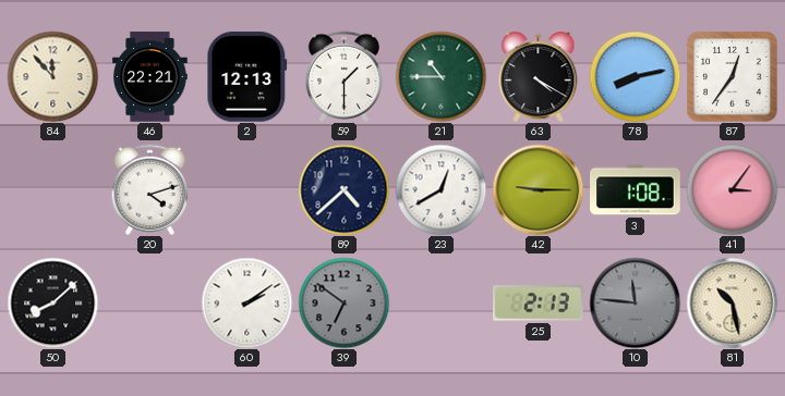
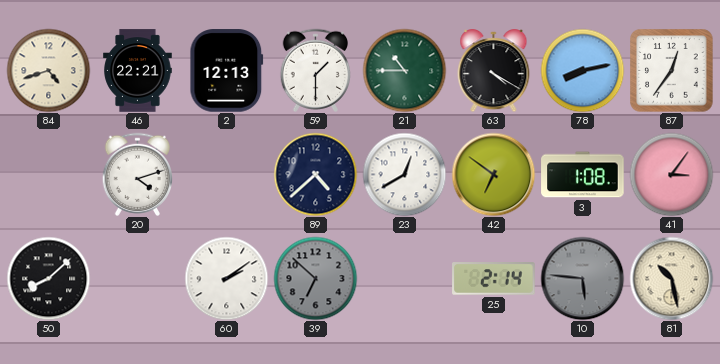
84: 11:53 -> 4:42 (48, 70)
42: 9:15 -> 6:51 (493, 174)
39: 6:51 -> 6:52 (315, 278)
25: 2:13 -> 2:14 (494, 279)
10: 11:46 -> 5:46 (582, 278)
